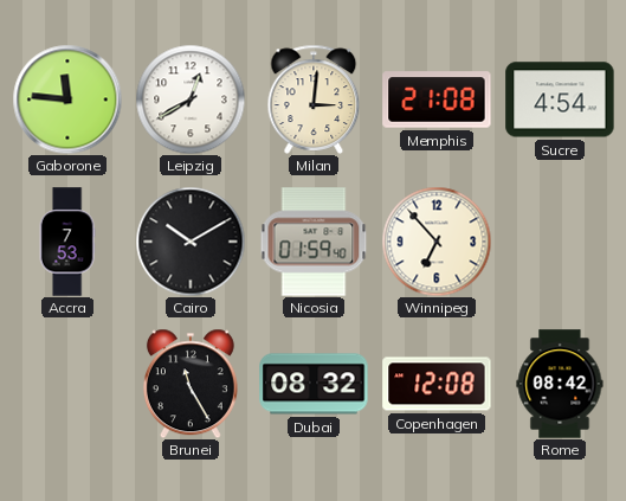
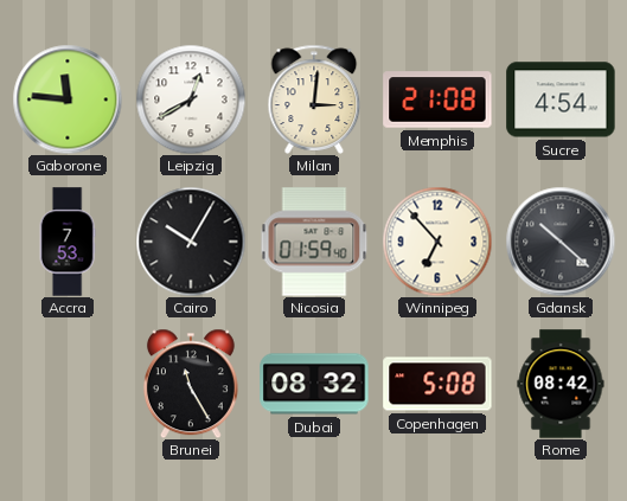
Cairo: 10:10 -> 10:05 (191, 242)
Gdansk: none -> 10:22 (561, 242)
Copenhagen: 12:08 -> 5:08 (437, 384)
